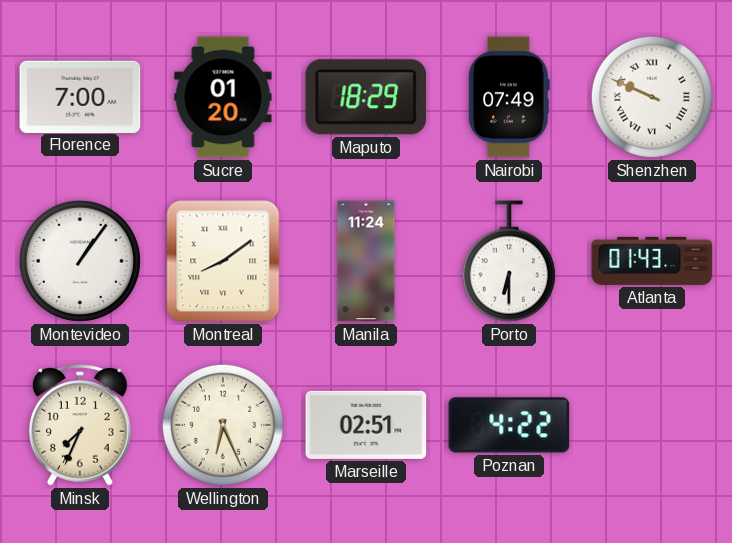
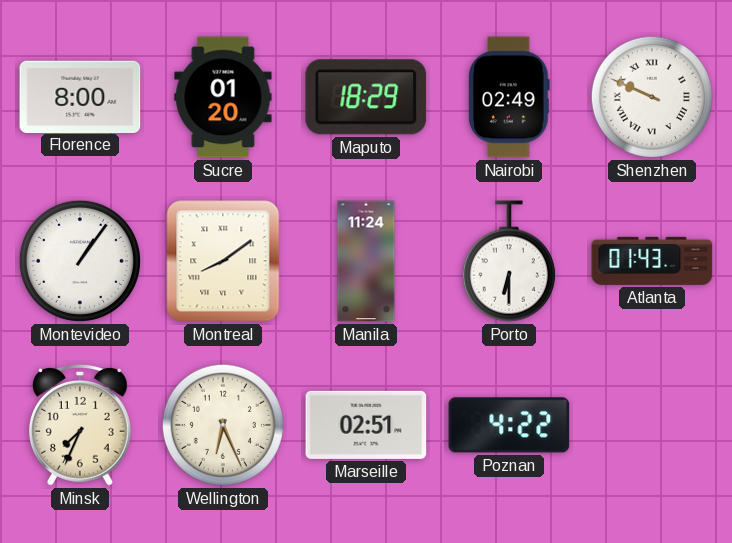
Florence: 7:00 -> 8:00 (80, 96)
Nairobi: 07:49 -> 02:49 (509, 97)
